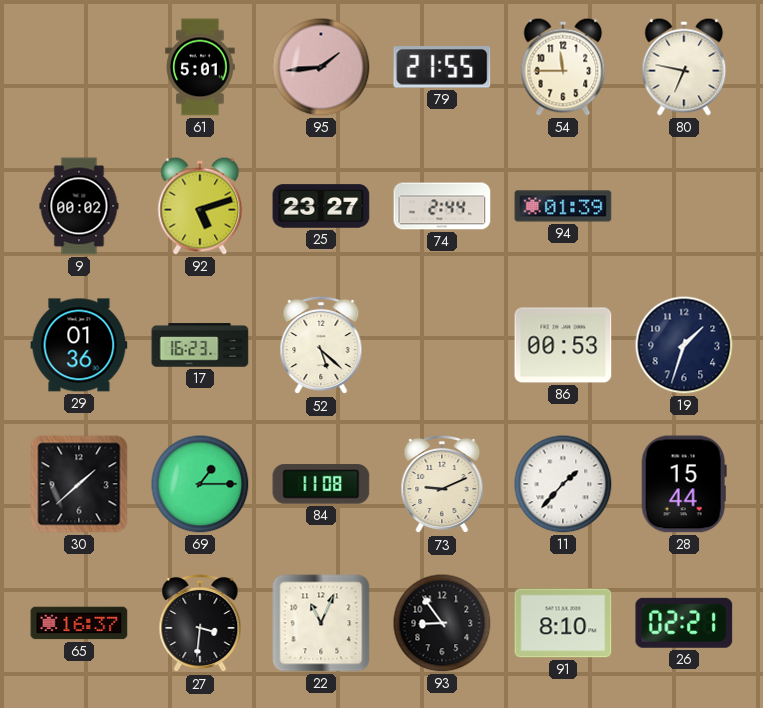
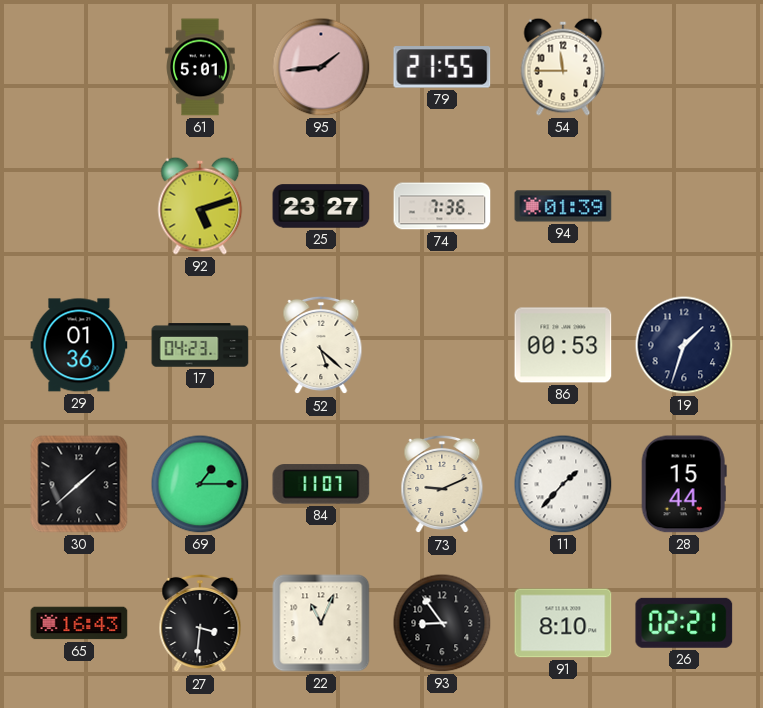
80: 6:47 -> none (684, 67)
9: 00:02 -> none (79, 206)
74: 2:44 -> 7:36 (442, 206)
17: 16:23 -> 04:23 (200, 345)
84: 11:08 -> 11:07 (321, 484)
65: 16:37 -> 16:43 (79, 623)
